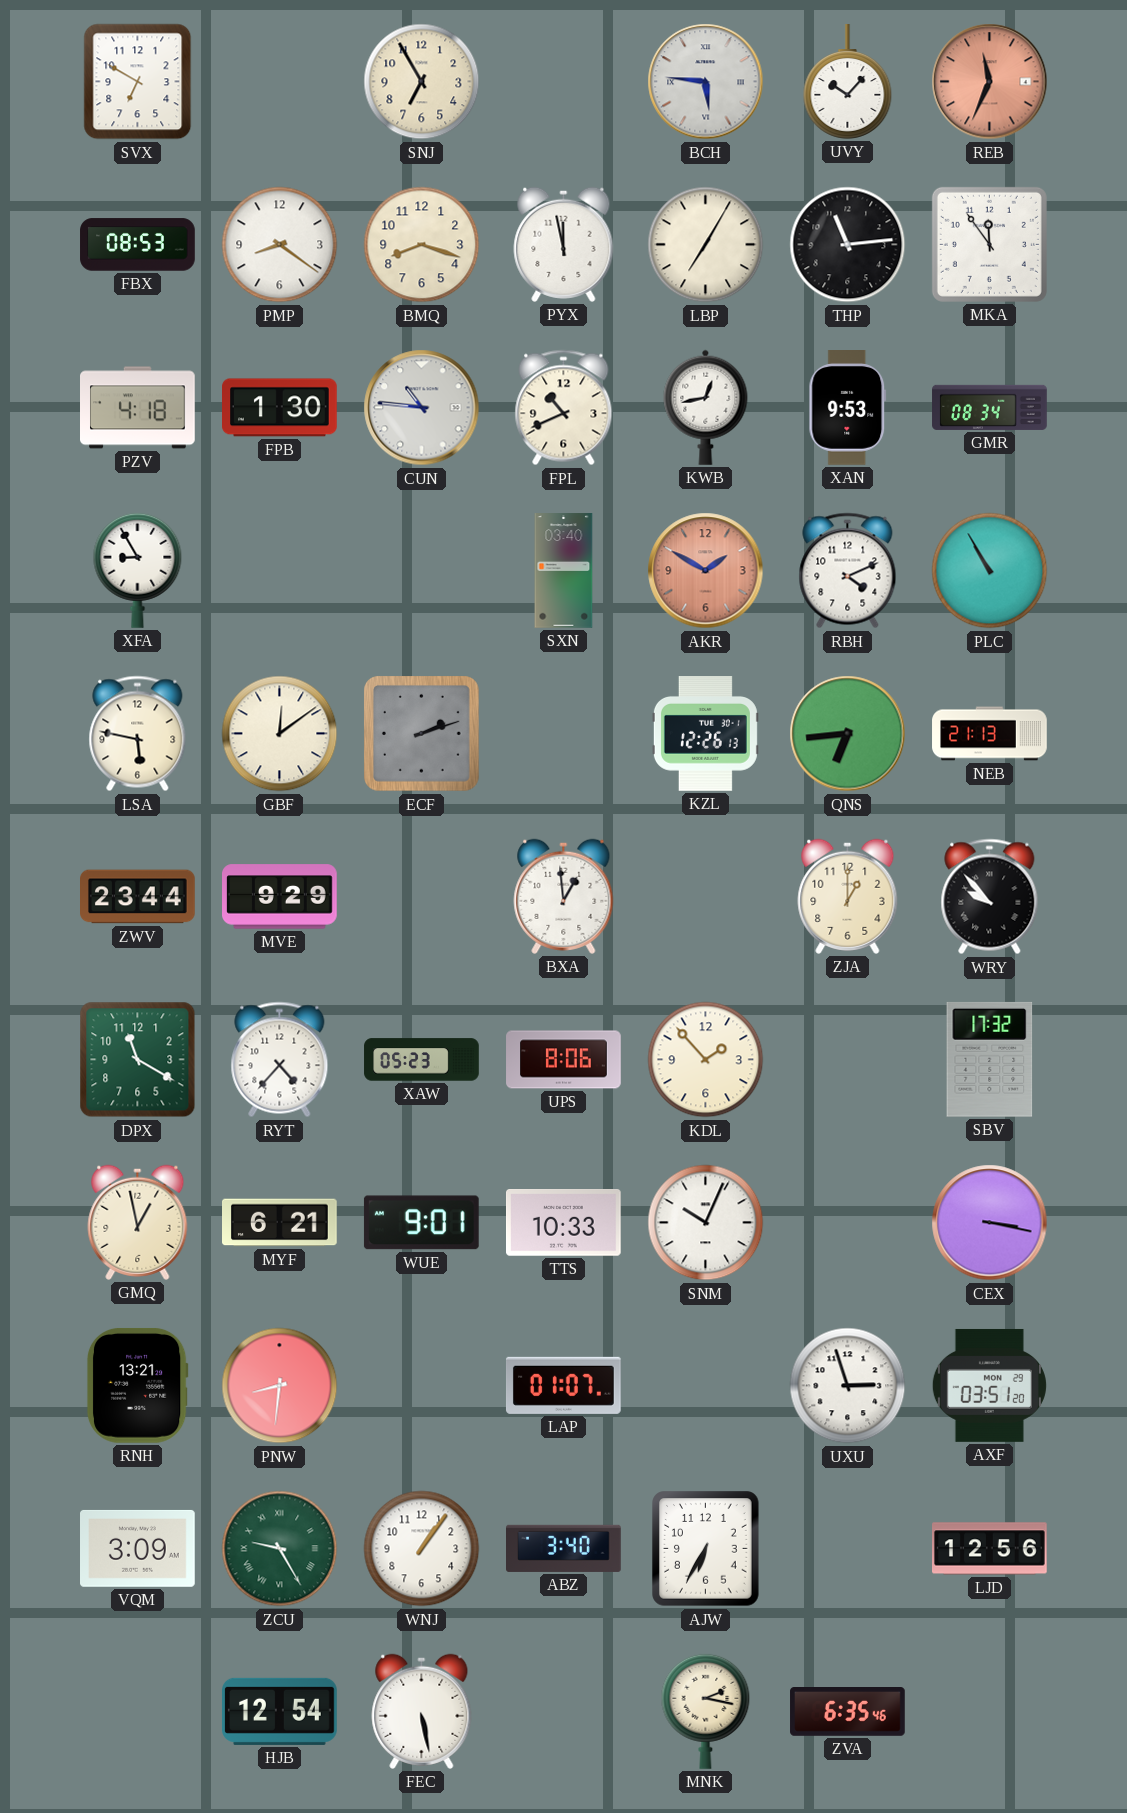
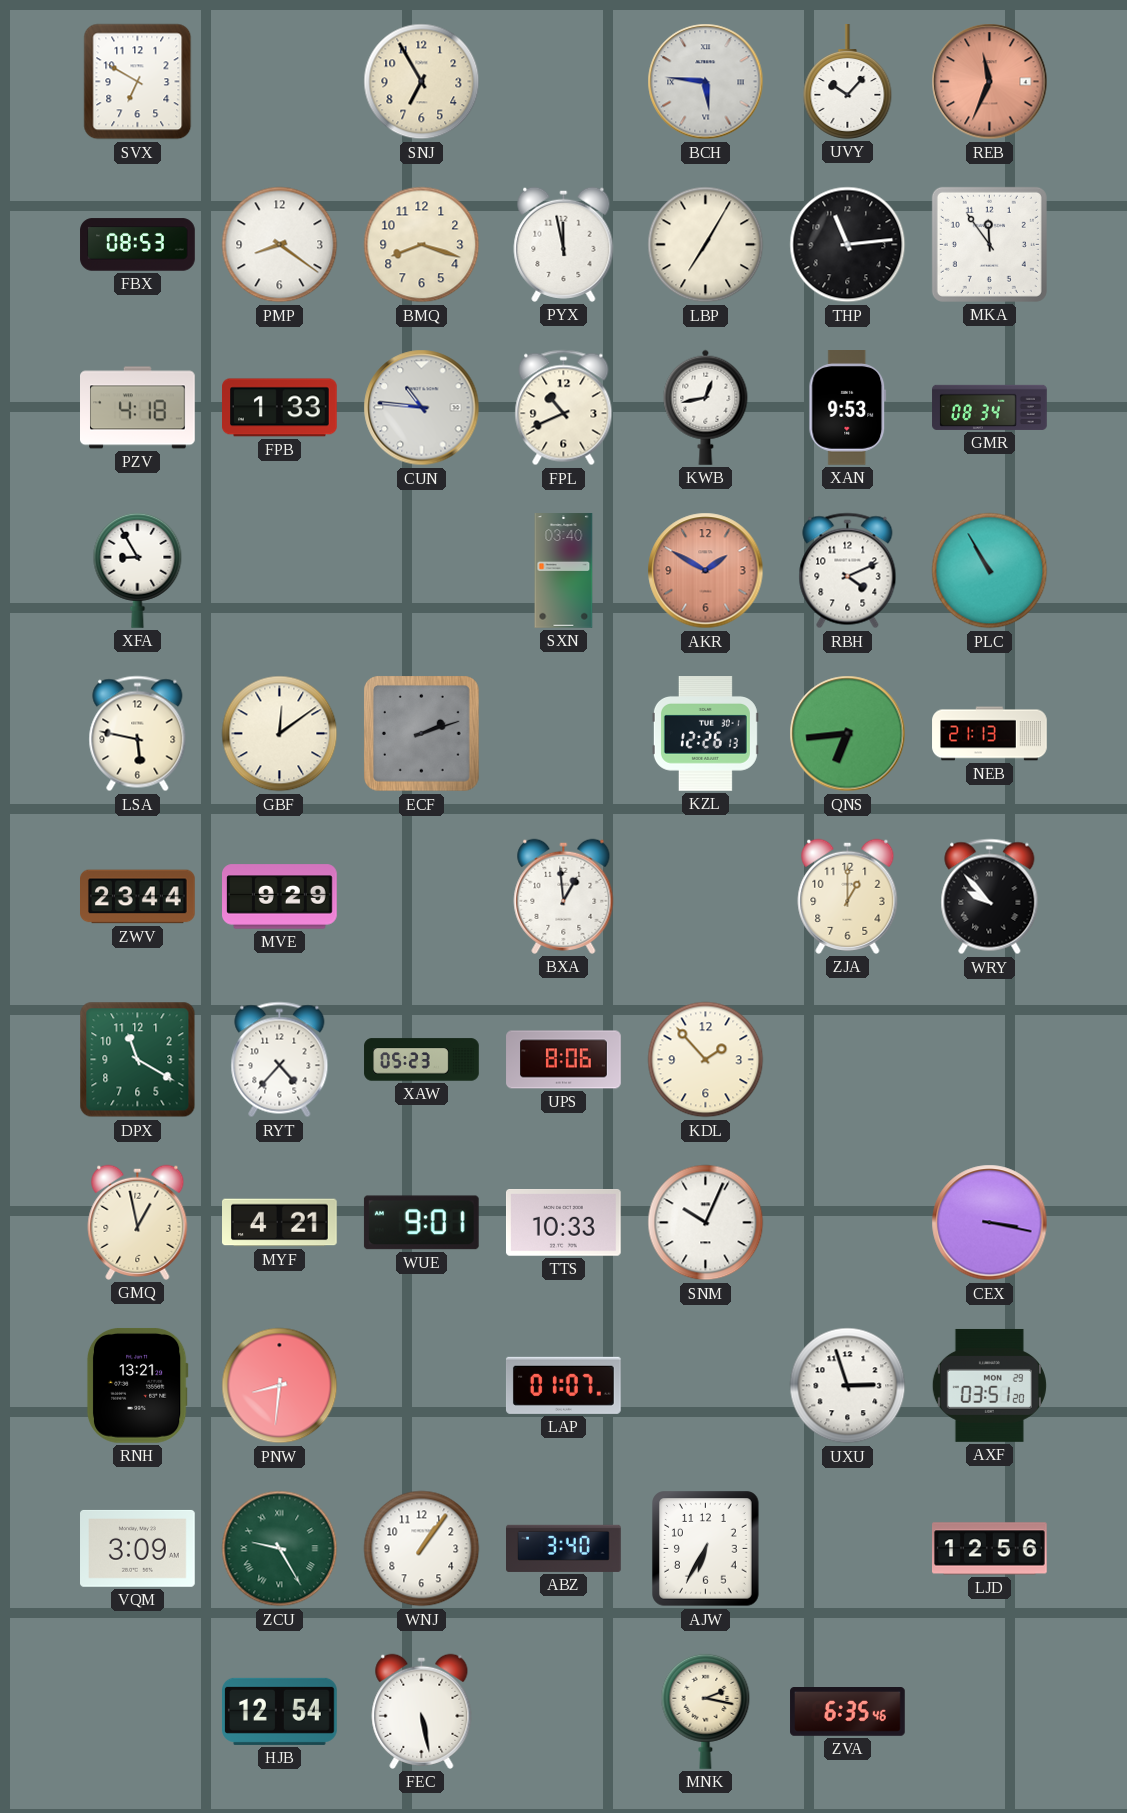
FPB: 1:30 -> 1:33 (280, 408)
SBV: 17:32 -> none (990, 1059)
MYF: 6:21 -> 4:21 (280, 1223)
